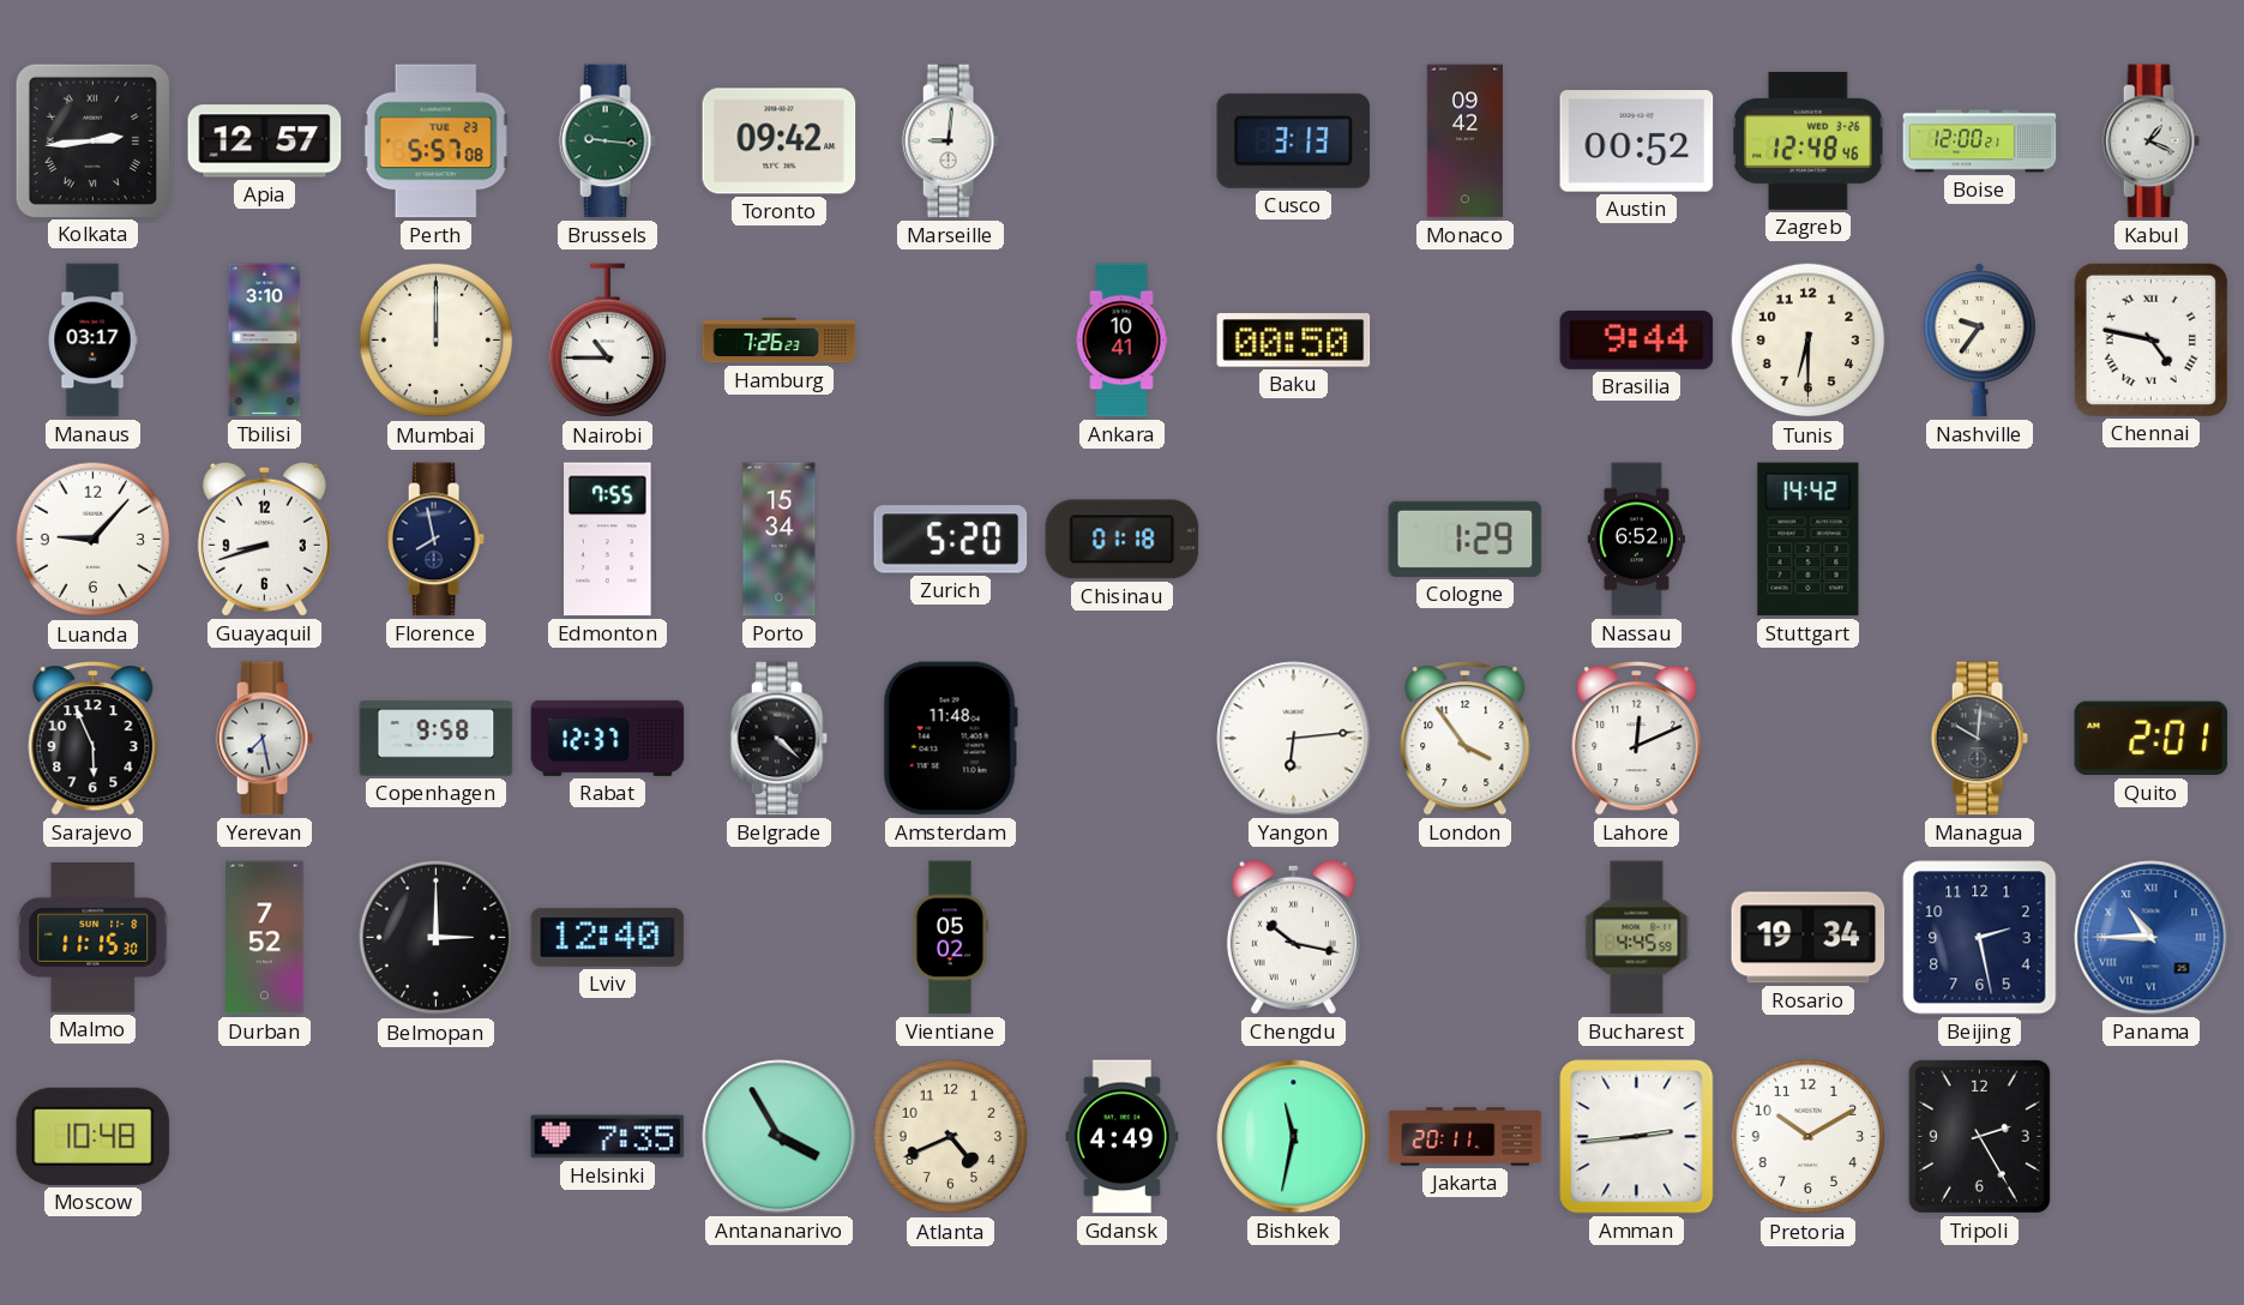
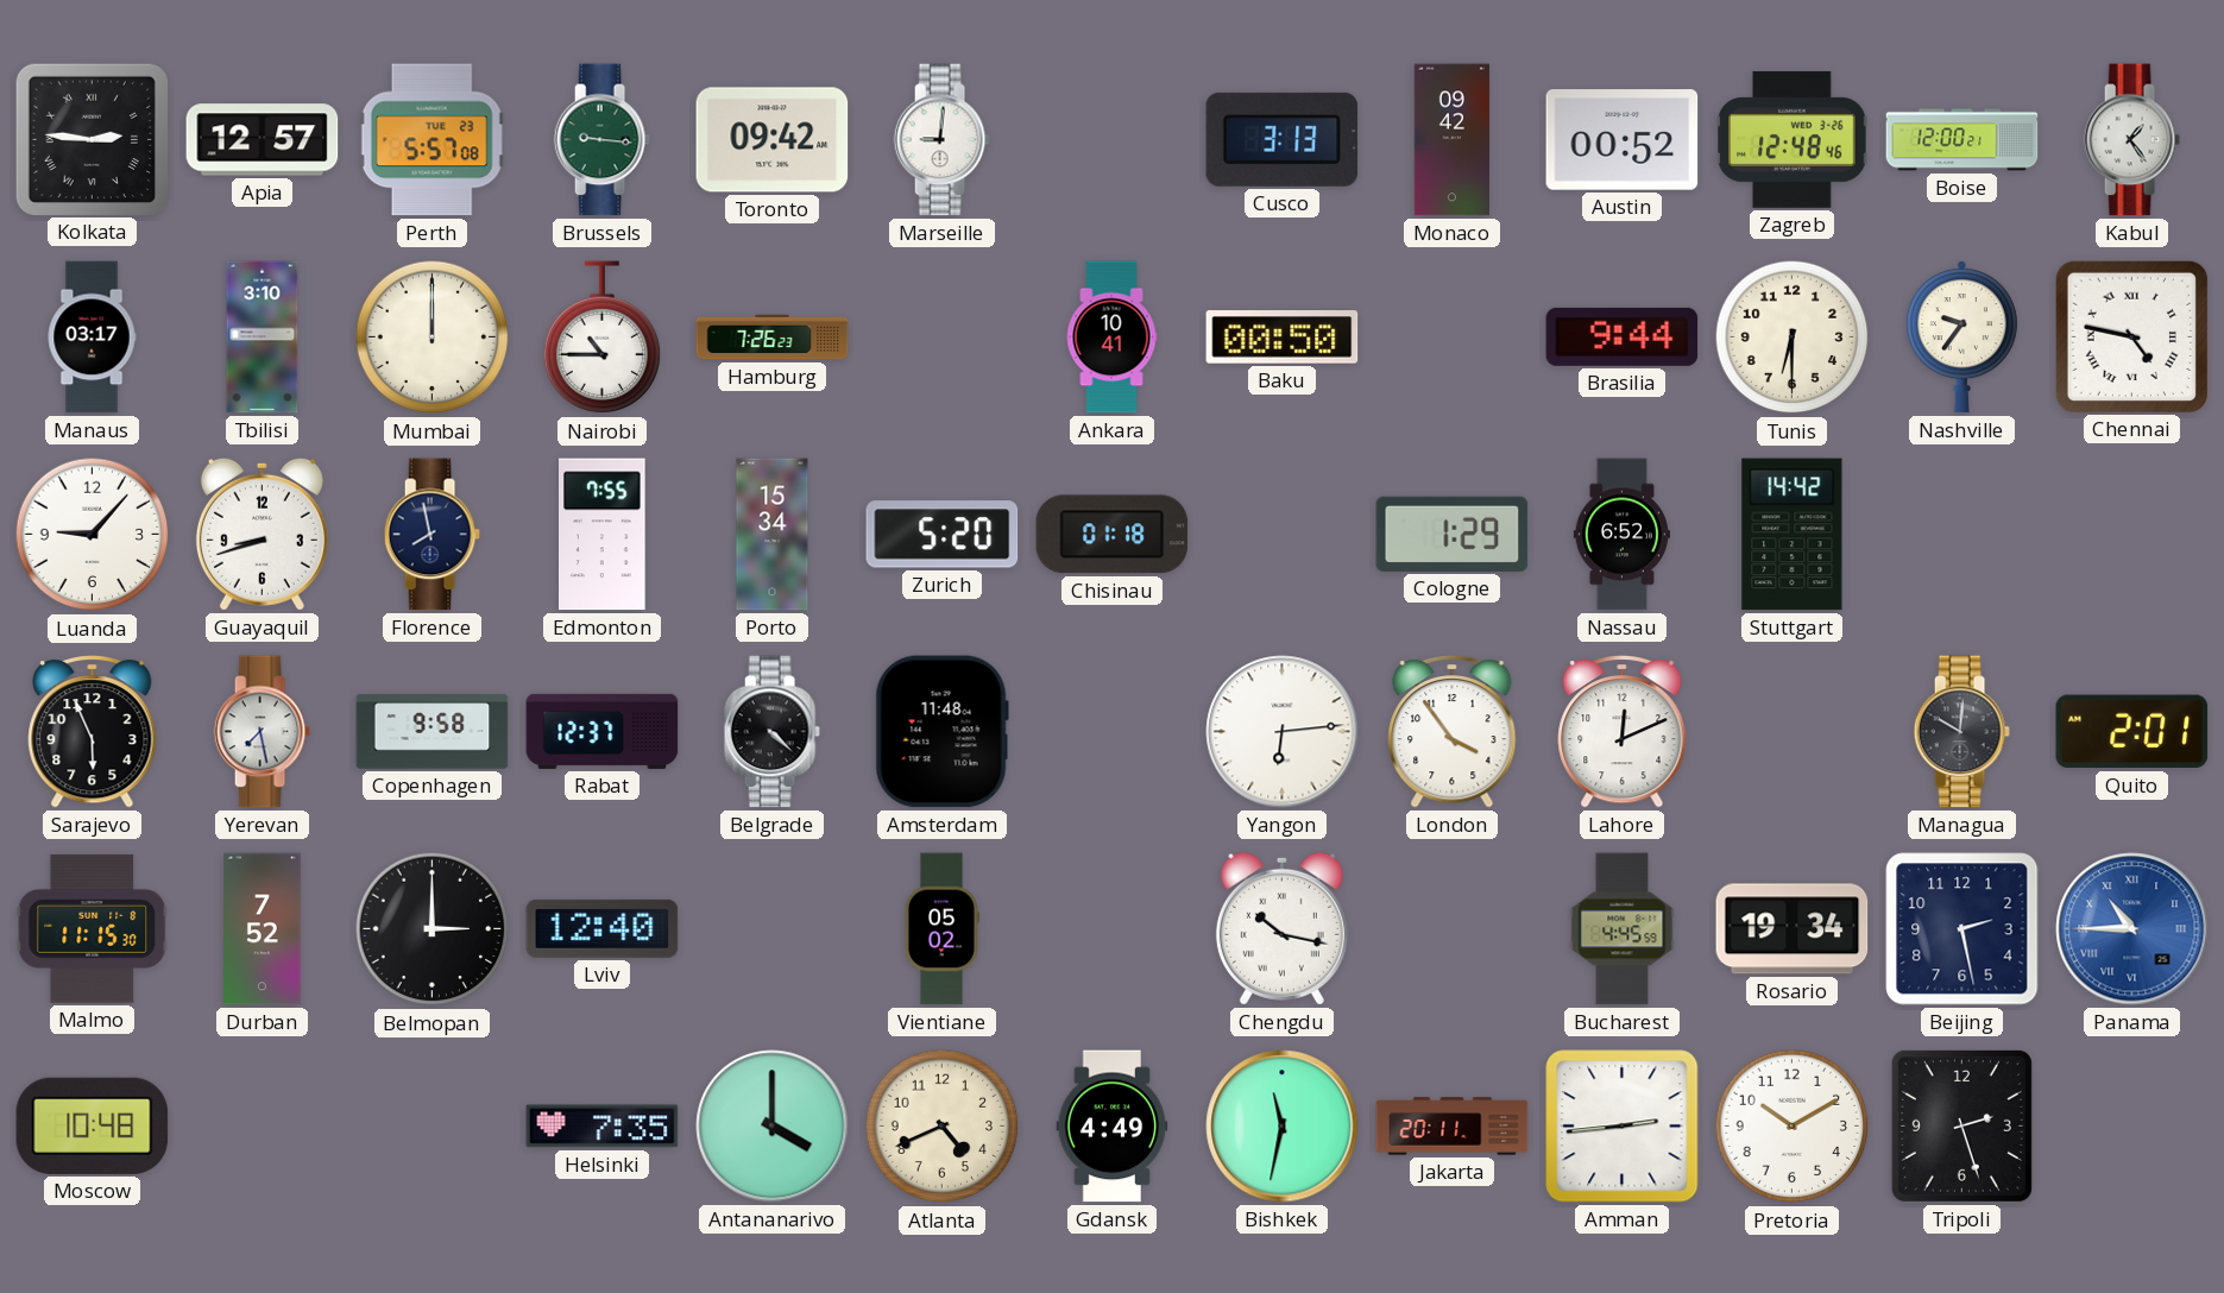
Kolkata: 2:44 -> 2:46 (92, 139)
Kabul: 1:19 -> 1:24 (2131, 140)
Antananarivo: 3:55 -> 4:00 (773, 1127)
Tripoli: 2:25 -> 2:27 (1961, 1125)
